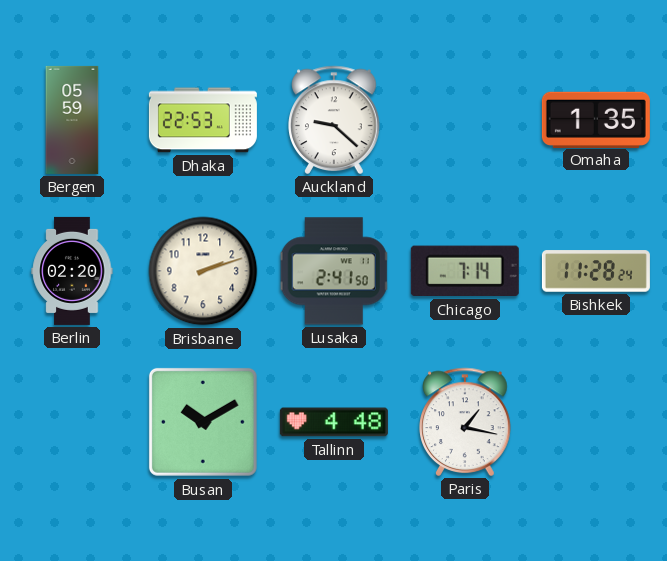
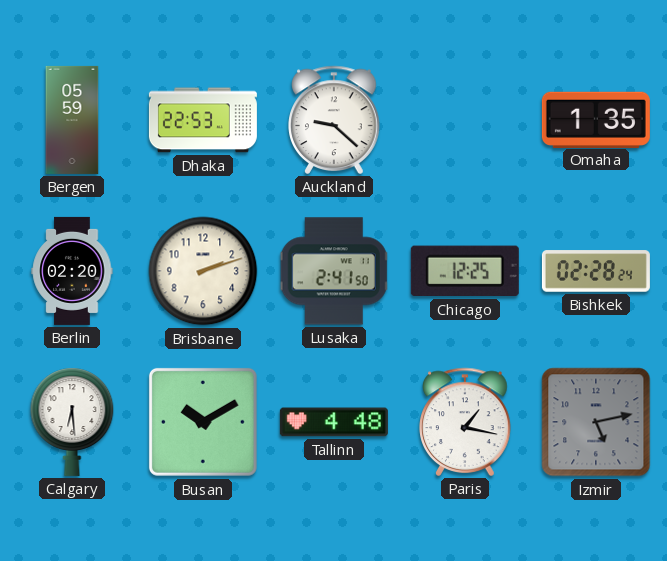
Chicago: 7:14 -> 12:25 (465, 271)
Bishkek: 11:28 -> 02:28 (596, 271)
Calgary: none -> 6:29 (72, 422)
Izmir: none -> 5:13 (596, 422)
